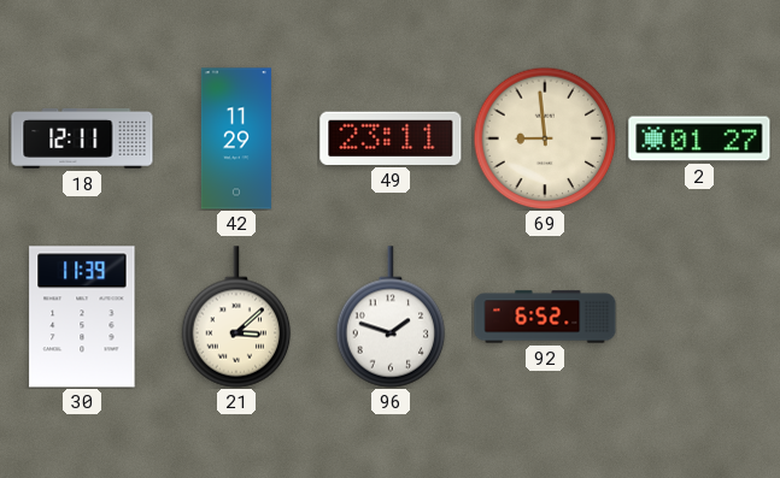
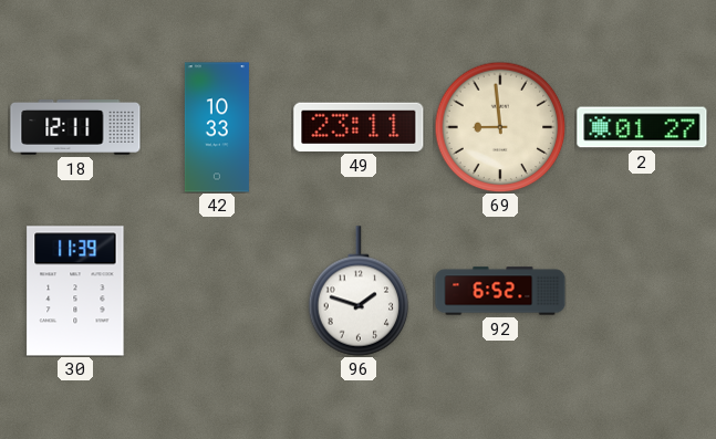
42: 11:29 -> 10:33 (217, 127)
21: 3:08 -> none (236, 317)
